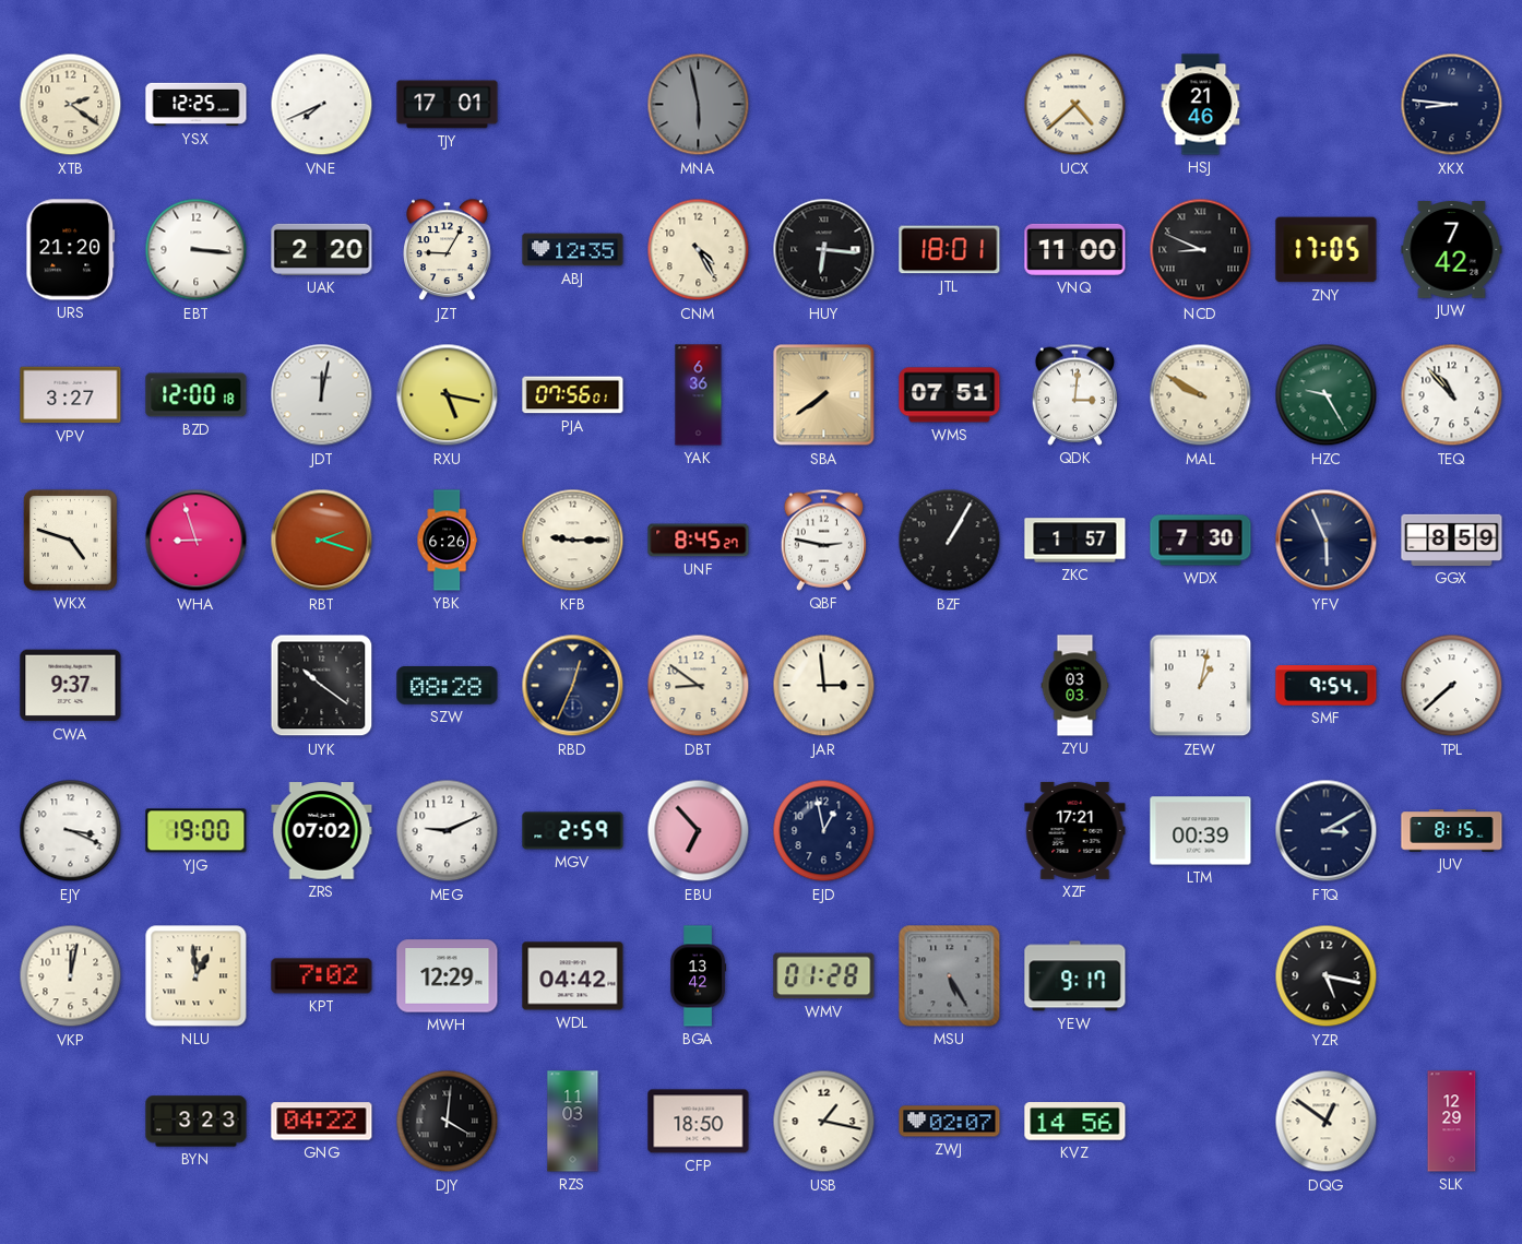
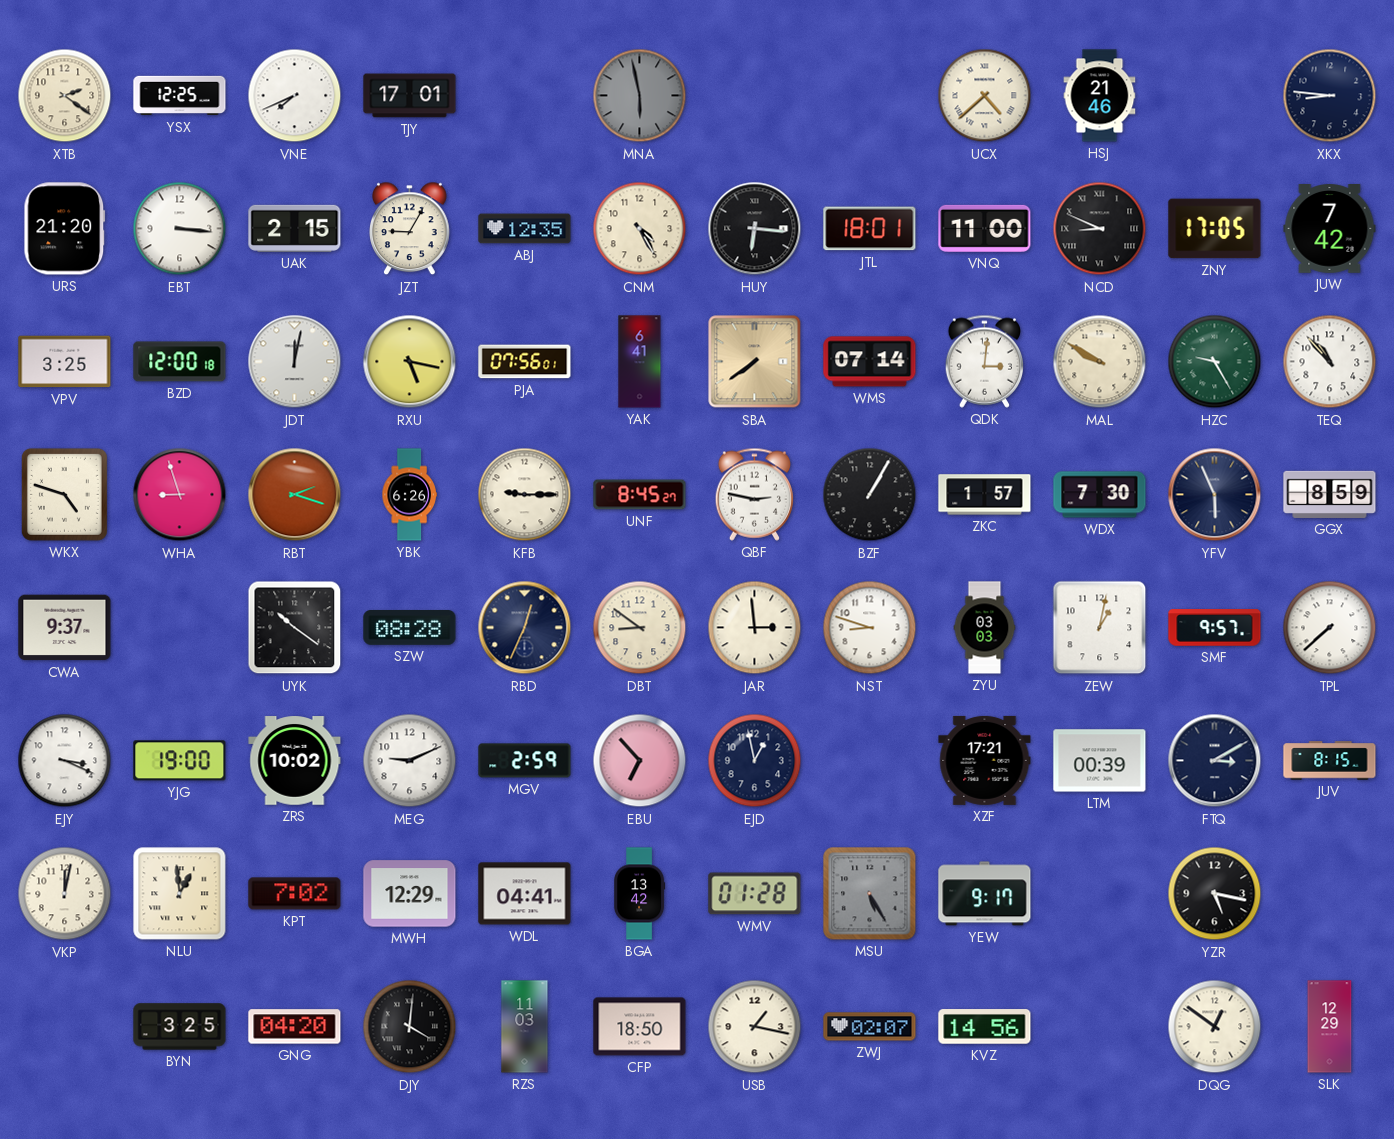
UAK: 2:20 -> 2:15 (295, 228)
VPV: 3:27 -> 3:25 (65, 362)
YAK: 6:36 -> 6:41 (640, 362)
WMS: 07:51 -> 07:14 (870, 362)
NST: none -> 8:48 (870, 628)
SMF: 9:54 -> 9:57 (1215, 628)
ZRS: 07:02 -> 10:02 (295, 761)
WDL: 04:42 -> 04:41 (525, 894)
BYN: 3:23 -> 3:25 (180, 1027)
GNG: 04:22 -> 04:20 (295, 1027)
